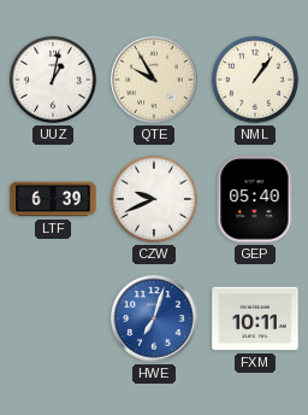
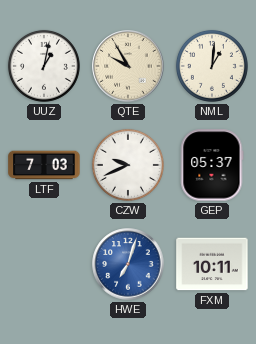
NML: 1:06 -> 1:01 (212, 66)
LTF: 6:39 -> 7:03 (44, 165)
GEP: 05:40 -> 05:37 (212, 165)
